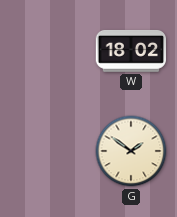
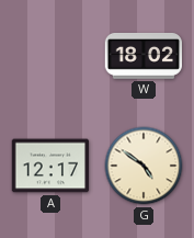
A: none -> 12:17 (50, 166)
G: 1:51 -> 4:51 (144, 166)
